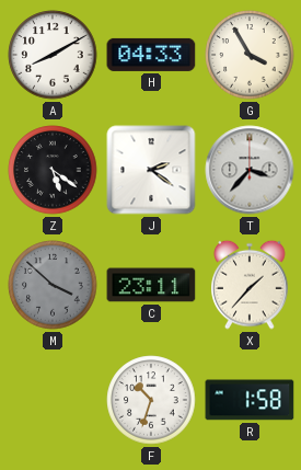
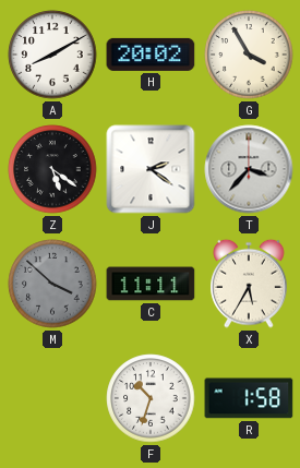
H: 04:33 -> 20:02 (151, 55)
C: 23:11 -> 11:11 (151, 284)
X: 1:37 -> 5:35 (249, 284)
